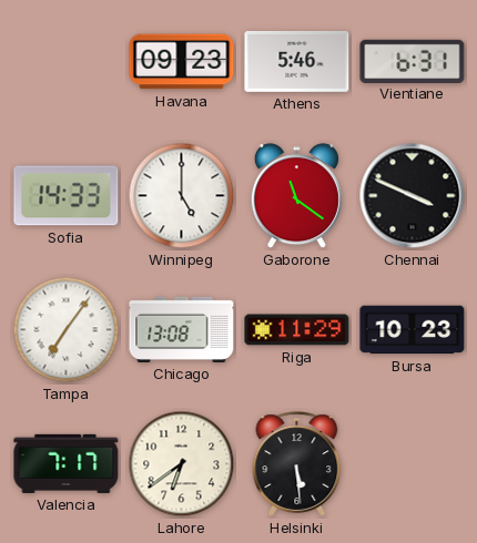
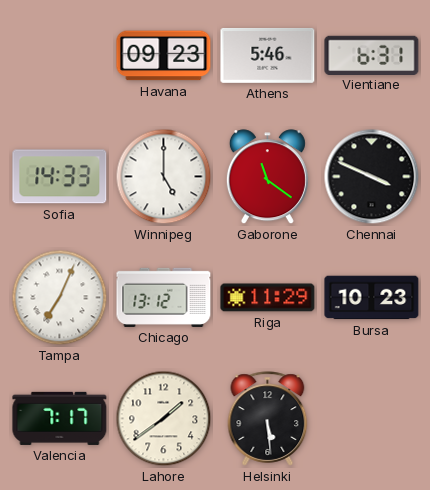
Tampa: 7:06 -> 7:04 (60, 298)
Chicago: 13:08 -> 13:12 (164, 297)
Lahore: 6:39 -> 1:39 (164, 419)
